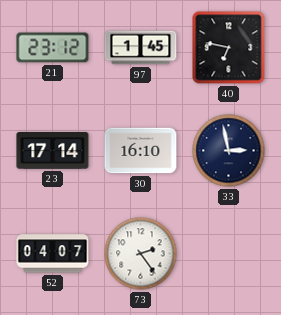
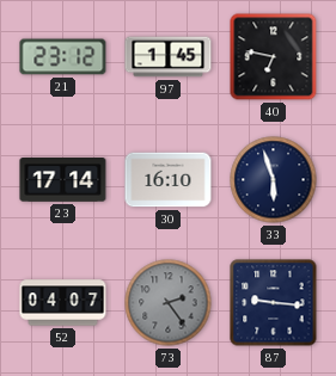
33: 2:58 -> 5:57 (274, 180)
73 dial: white -> grey (169, 303)
87: none -> 9:16 (274, 303)
